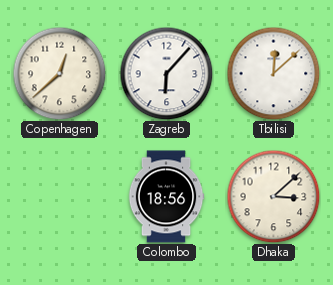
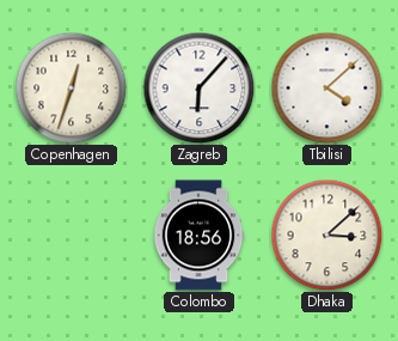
Copenhagen: 12:38 -> 12:33 (71, 87)
Tbilisi: 12:08 -> 4:08 (326, 87)
